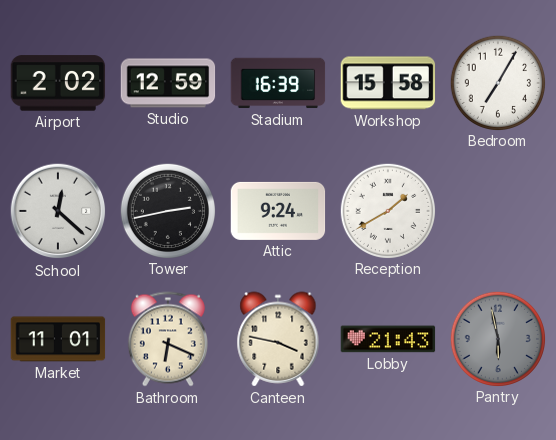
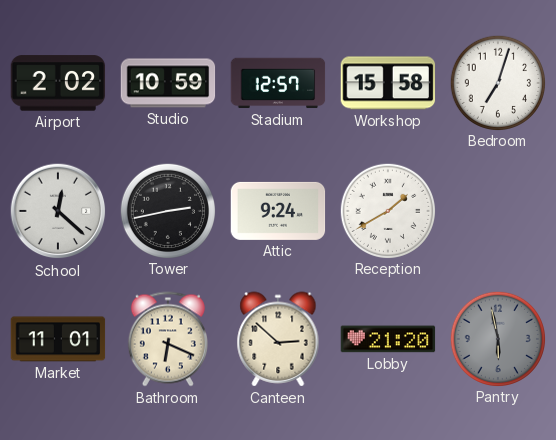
Studio: 12:59 -> 10:59 (168, 83)
Stadium: 16:39 -> 12:57 (278, 83)
Bedroom: 7:05 -> 7:03 (497, 82)
Canteen: 3:47 -> 2:52 (278, 339)
Lobby: 21:43 -> 21:20 (388, 339)
